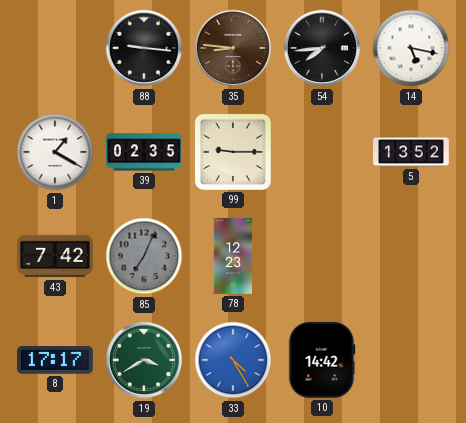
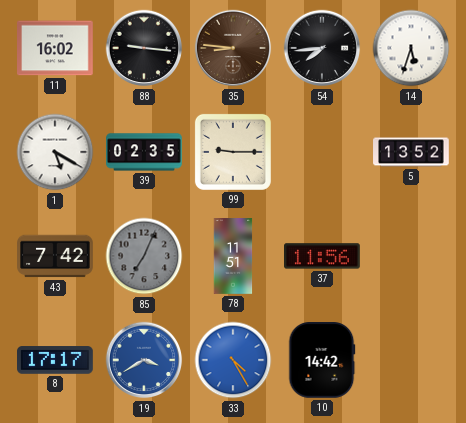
11: none -> 16:02 (56, 48)
14: 5:17 -> 5:33 (411, 48)
1: 1:20 -> 5:20 (55, 152)
78: 12:23 -> 11:51 (233, 256)
37: none -> 11:56 (323, 256)
19 dial: green -> blue (144, 360)
